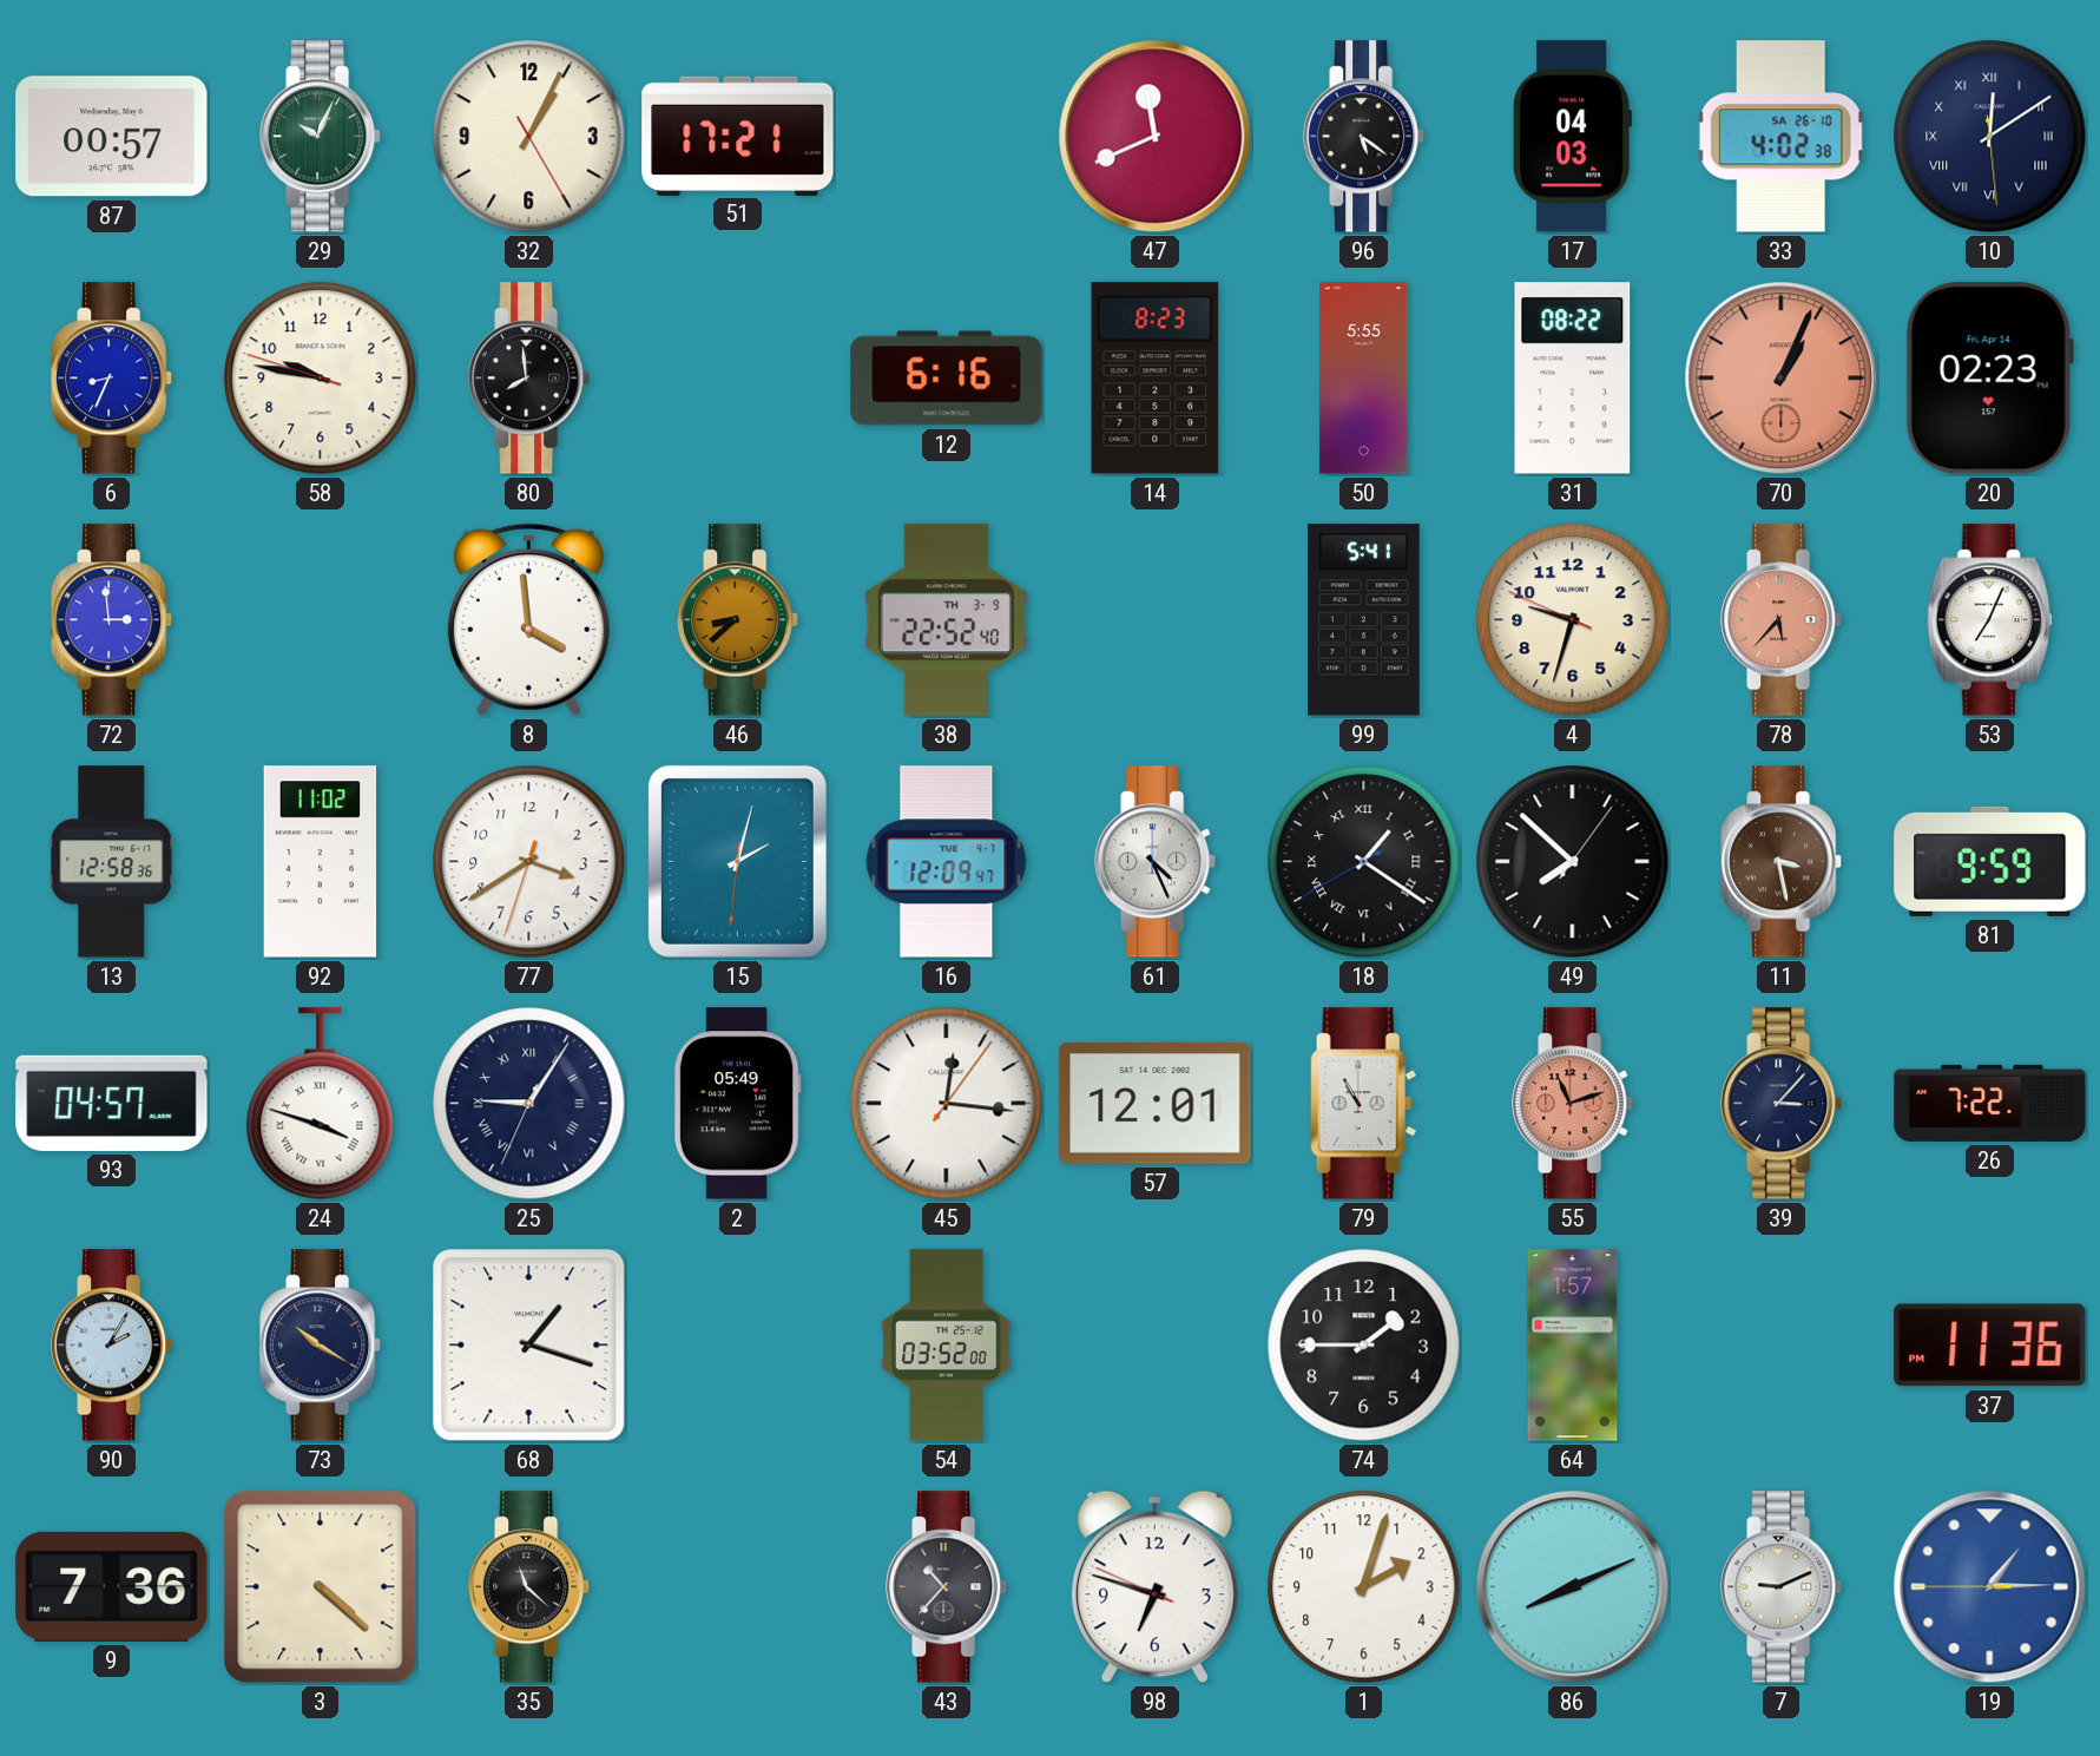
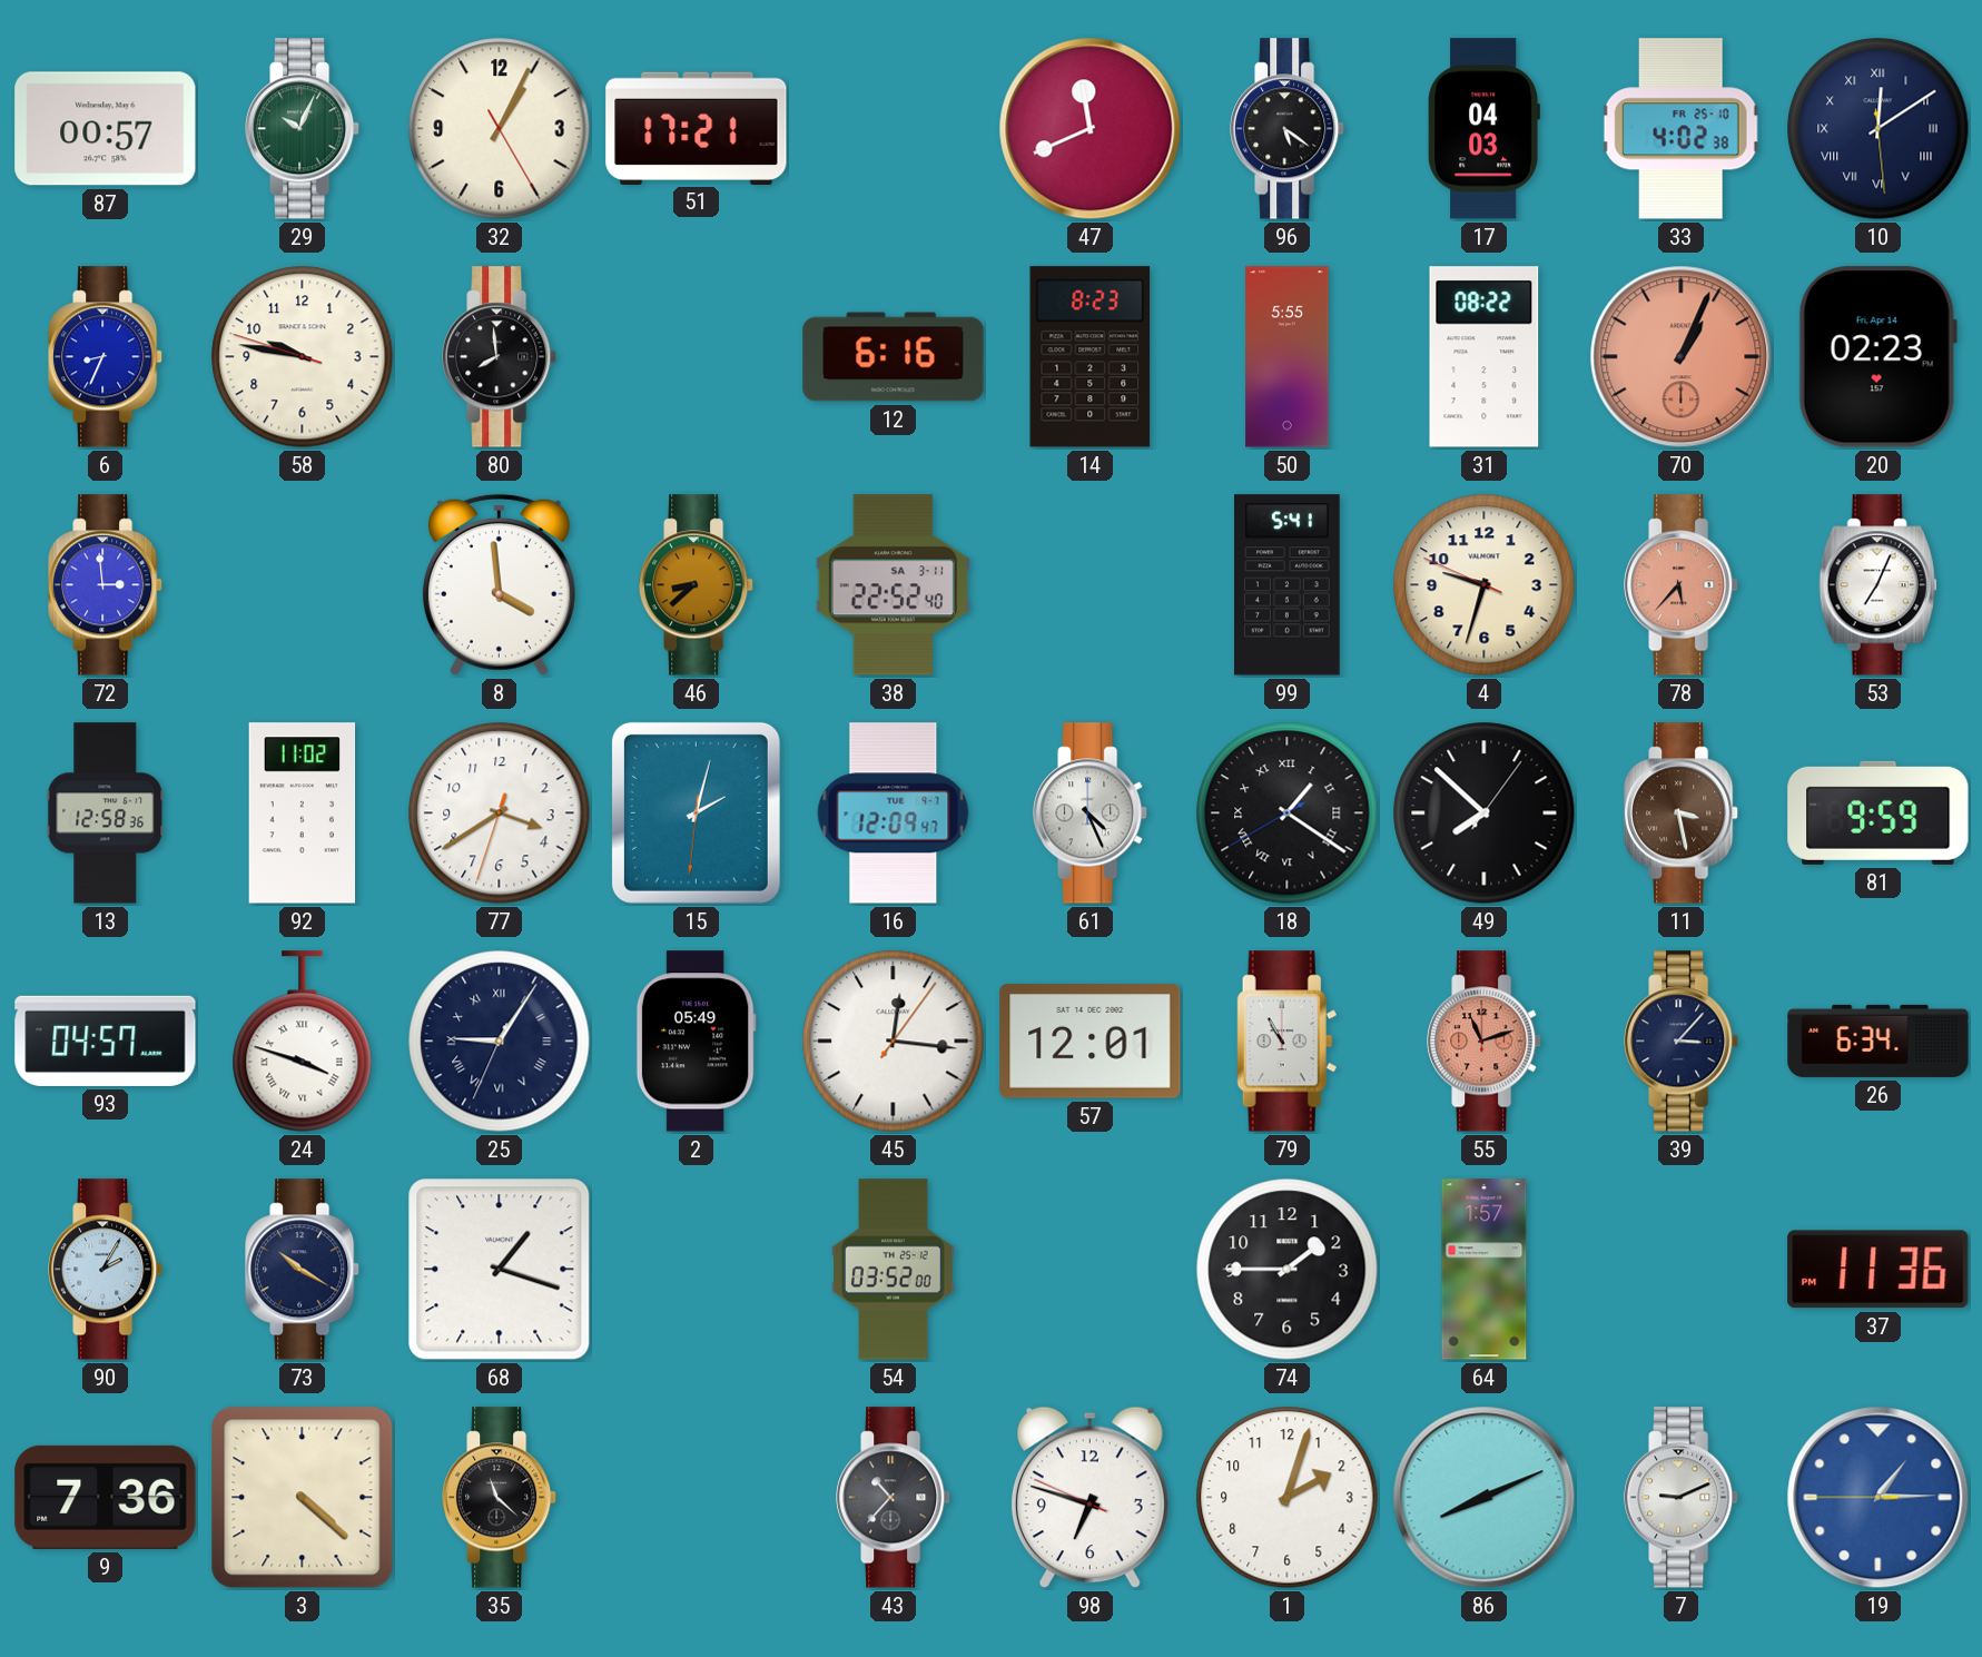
33 date: SA 26-10 -> FR 25-10 (1680, 129)
38 date: TH 3-9 -> SA 3-11 (893, 585)
26: 7:22 -> 6:34 (1879, 1040)
